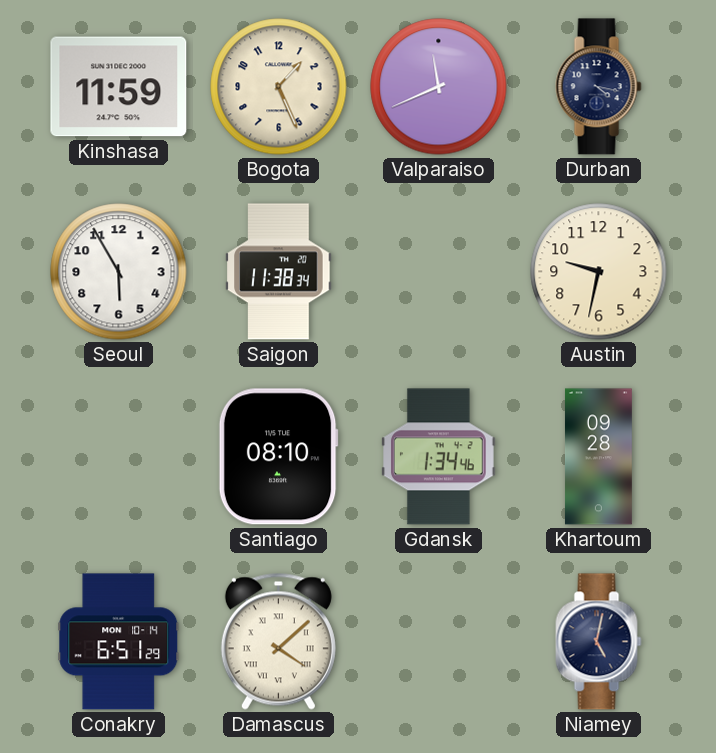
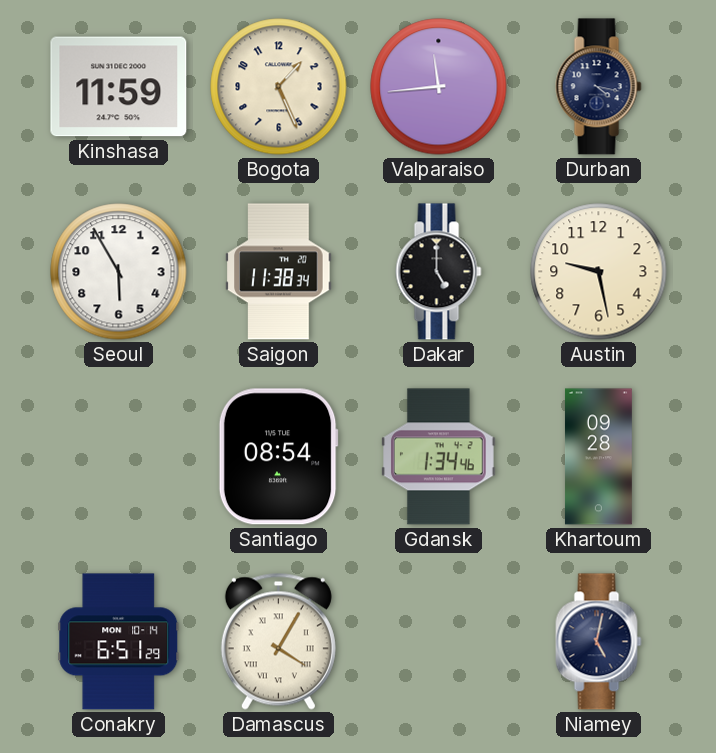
Valparaiso: 11:41 -> 11:44 (439, 87)
Dakar: none -> 5:00 (439, 272)
Austin: 9:32 -> 9:28 (599, 272)
Santiago: 08:10 -> 08:54 (278, 457)
Damascus: 4:08 -> 4:05 (278, 641)
